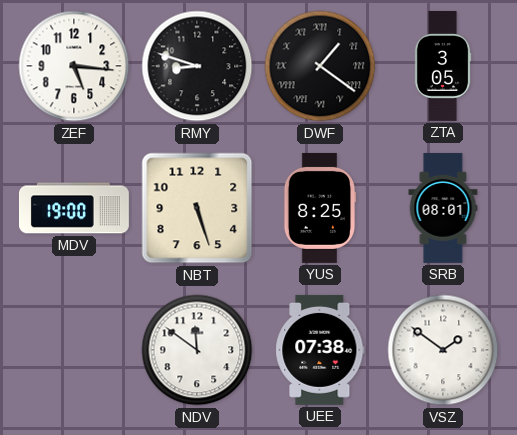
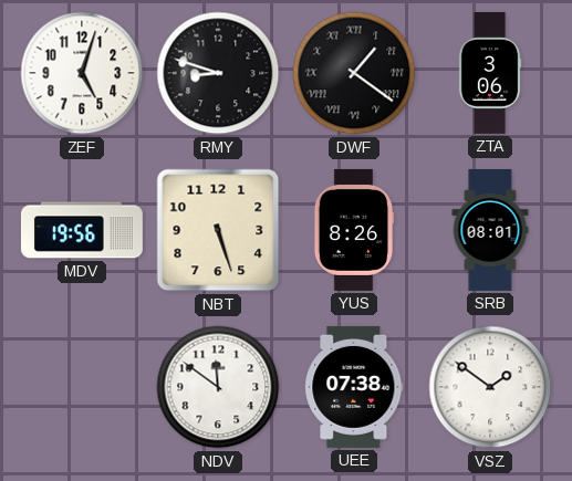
ZEF: 5:16 -> 5:03 (82, 73)
ZTA: 3:05 -> 3:06 (490, 73)
MDV: 19:00 -> 19:56 (82, 230)
YUS: 8:25 -> 8:26 (354, 230)
